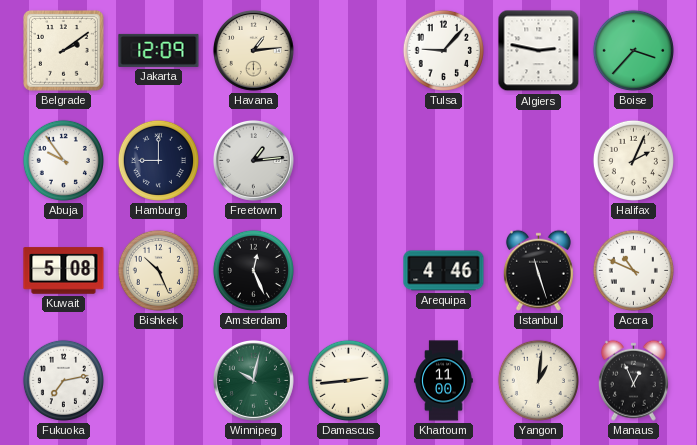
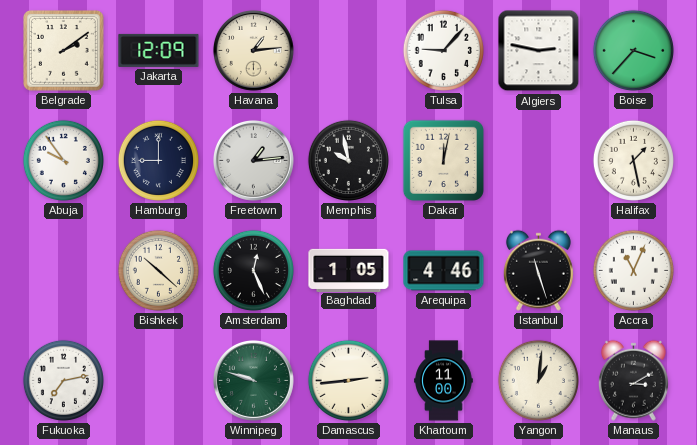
Memphis: none -> 9:58 (348, 160)
Dakar: none -> 12:02 (443, 160)
Halifax: 2:04 -> 1:28 (633, 160)
Kuwait: 5:08 -> none (64, 271)
Bishkek: 10:26 -> 10:22 (158, 270)
Baghdad: none -> 1:05 (349, 270)
Accra: 10:49 -> 11:04 (633, 270)
Winnipeg: 10:02 -> 9:48 (253, 380)
Manaus: 12:56 -> 3:10 (633, 380)
